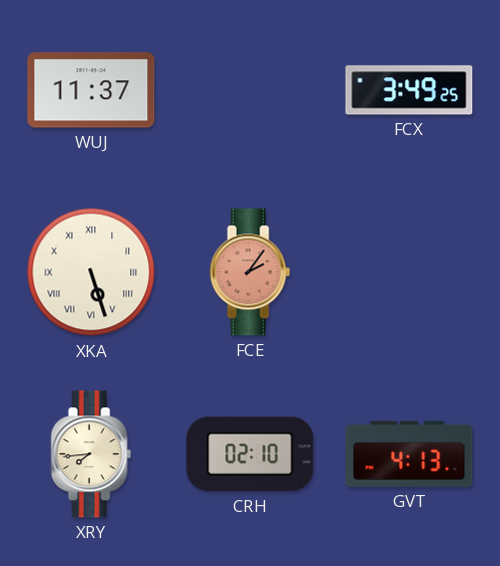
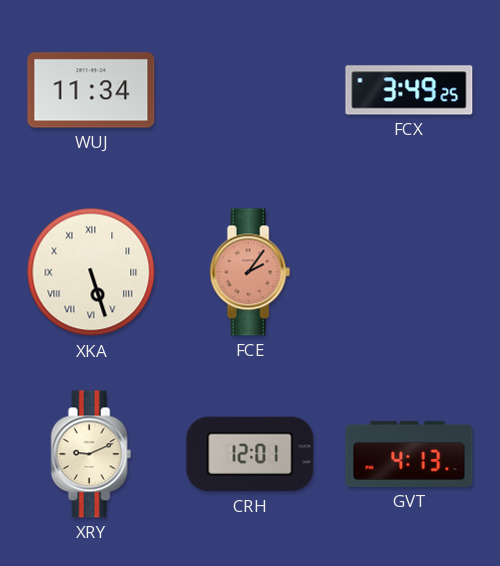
WUJ: 11:37 -> 11:34 (91, 90)
XRY: 7:44 -> 9:11 (91, 454)
CRH: 02:10 -> 12:01 (250, 454)
